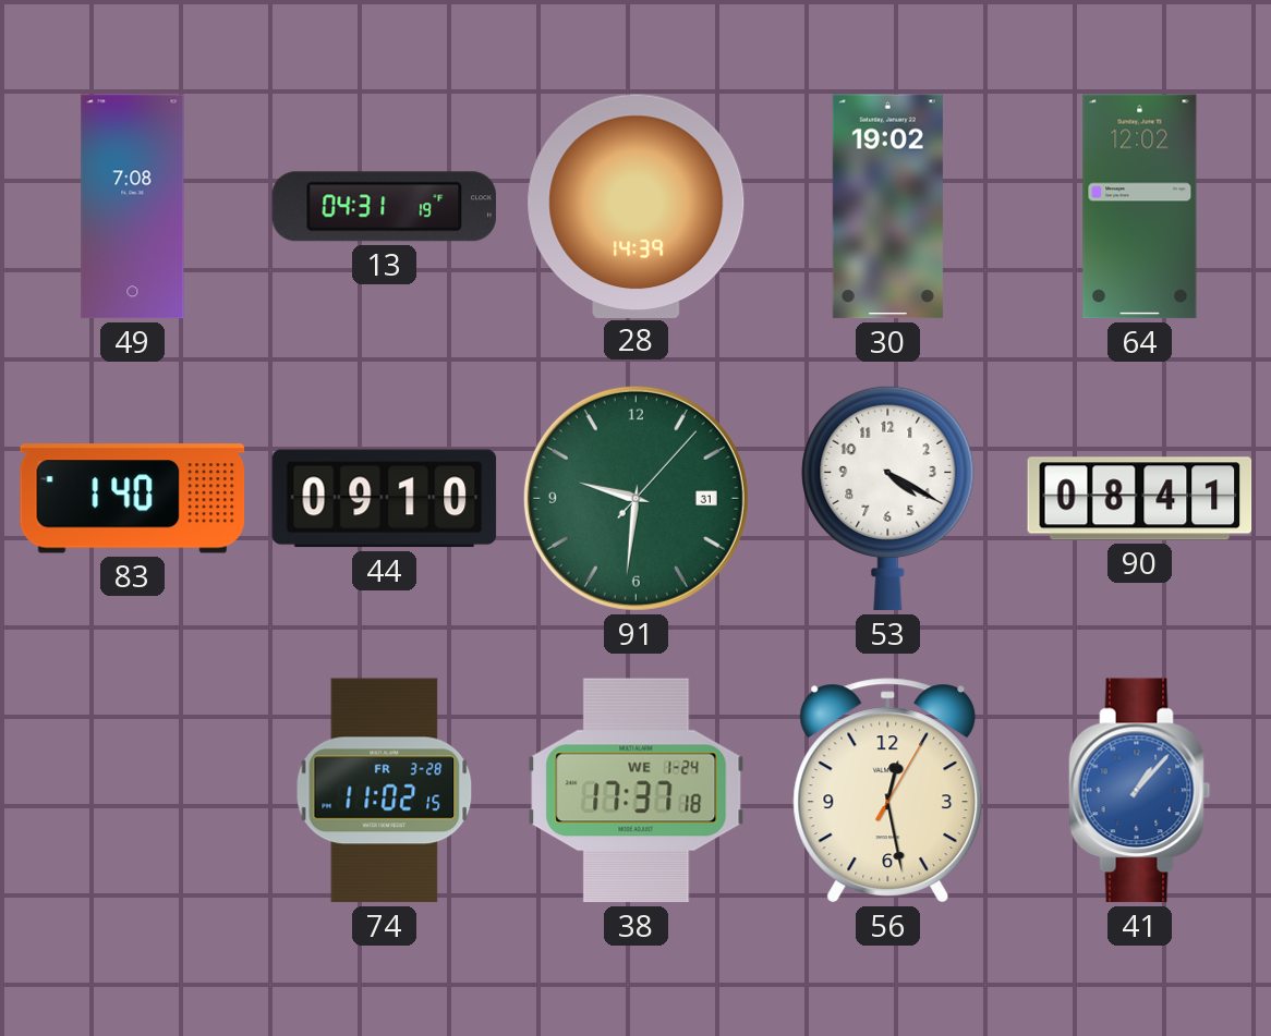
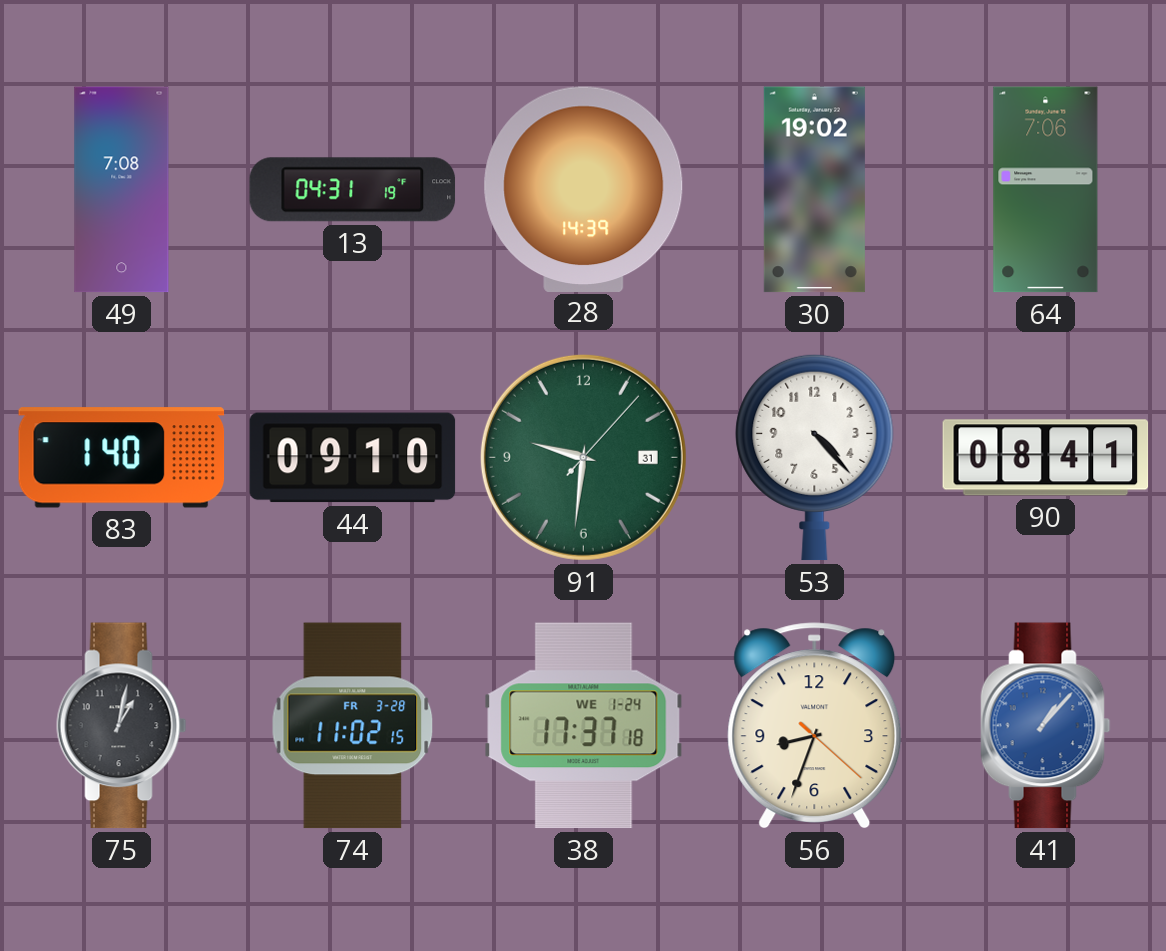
64: 12:02 -> 7:06 (1046, 190)
53: 4:20 -> 4:23 (815, 457)
75: none -> 1:02 (122, 726)
56: 12:28 -> 8:33 (815, 726)
